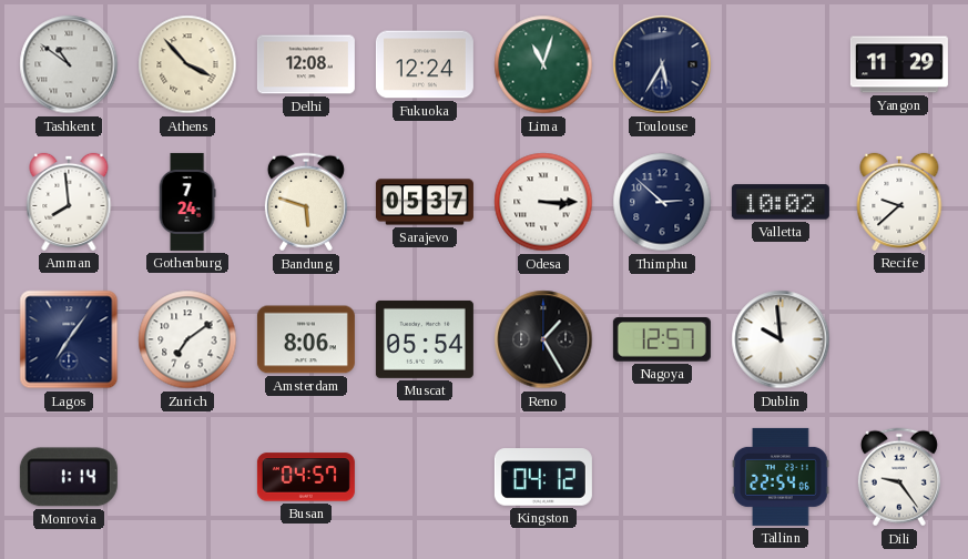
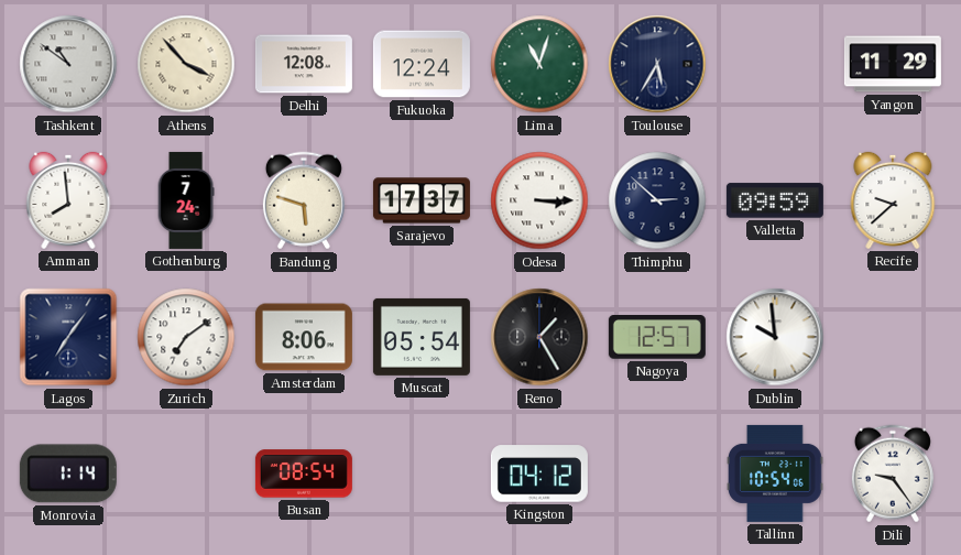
Sarajevo: 05:37 -> 17:37 (422, 200)
Valletta: 10:02 -> 09:59 (775, 200)
Busan: 04:57 -> 08:54 (304, 474)
Tallinn: 22:54 -> 10:54 (775, 474)
